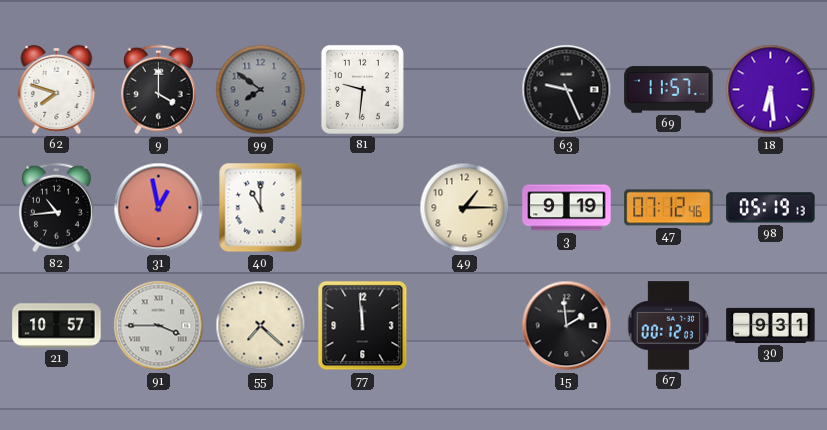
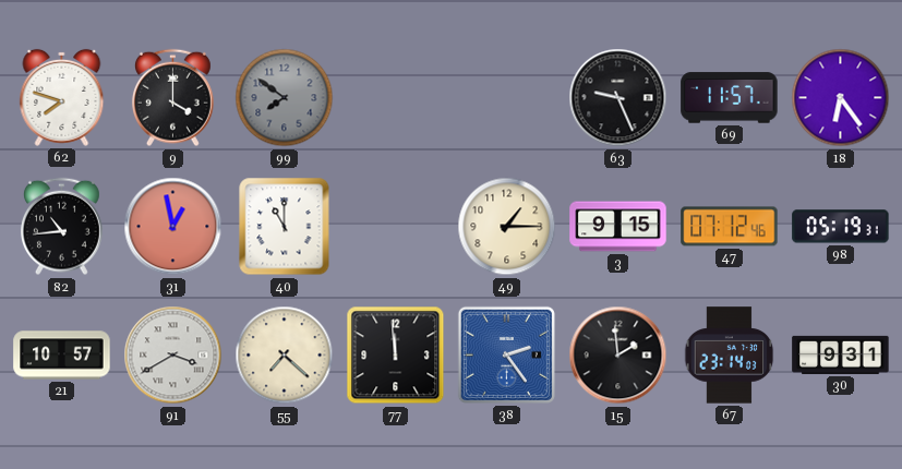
81: 9:31 -> none (362, 89)
18: 6:29 -> 6:24 (841, 98)
3: 9:19 -> 9:15 (618, 227)
98: 05:19:13 -> 05:19:31 (841, 227)
91: 3:45 -> 3:40 (173, 356)
38: none -> 2:24 (506, 354)
67: 00:12 -> 23:14 (730, 356)
